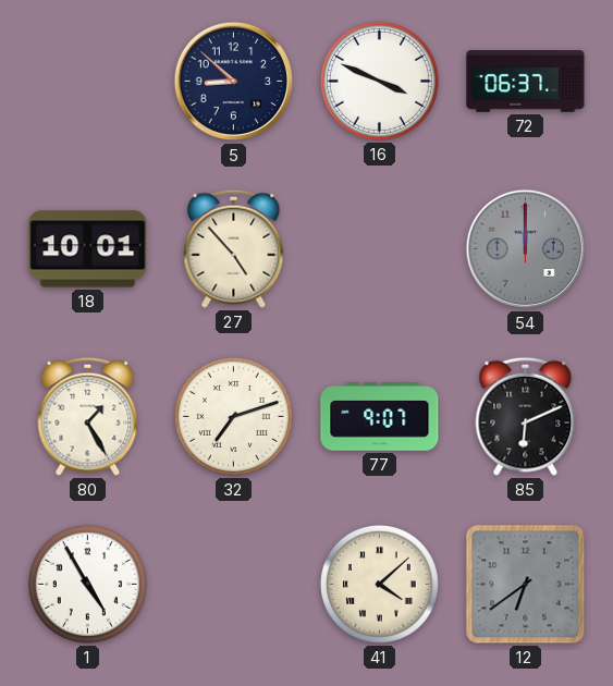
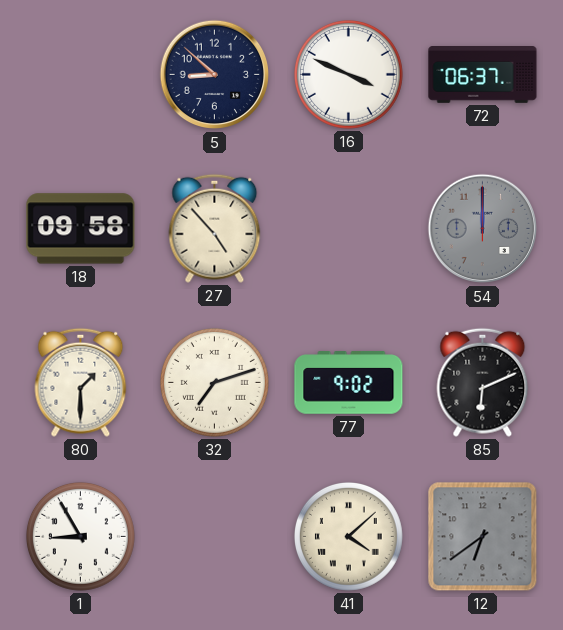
18: 10:01 -> 09:58 (81, 229)
80: 1:25 -> 1:30 (81, 382)
77: 9:07 -> 9:02 (349, 383)
1: 4:55 -> 8:55 (80, 536)
